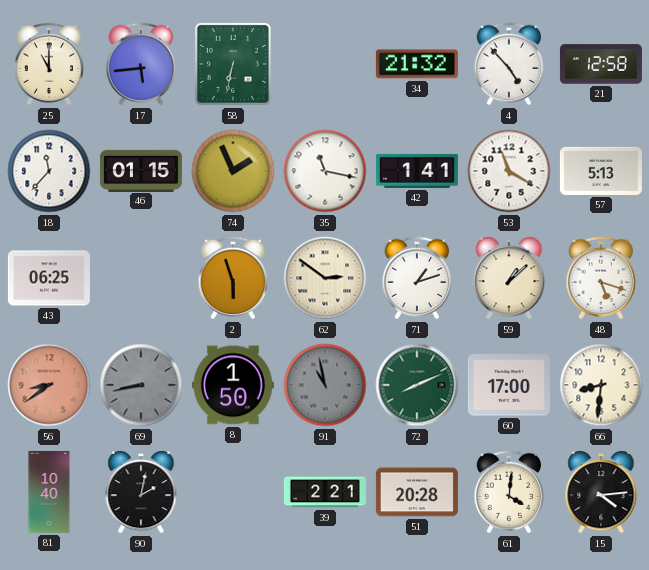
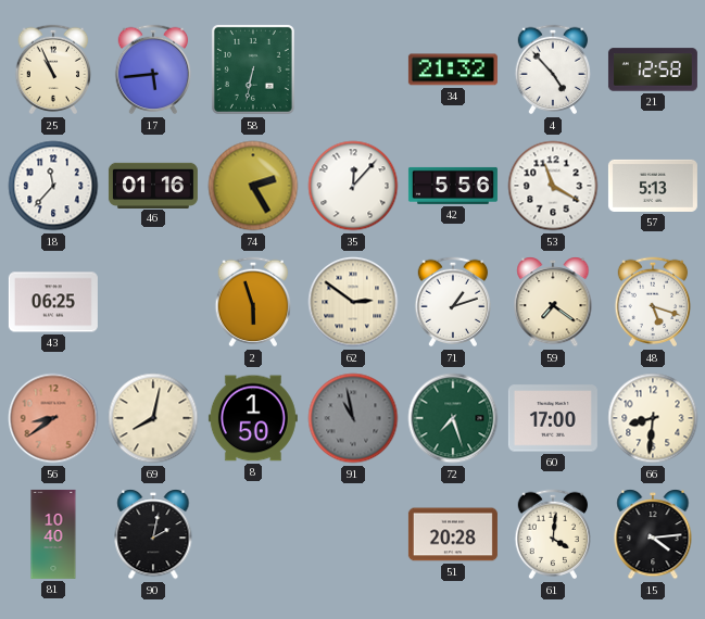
25: 11:00 -> 10:56 (53, 70)
46: 01:15 -> 01:16 (153, 185)
74: 1:56 -> 2:25 (253, 186)
35: 11:17 -> 12:07 (353, 186)
42: 1:41 -> 5:56 (453, 186)
59: 1:08 -> 7:21 (553, 302)
69: 8:43 -> 8:02 (153, 418)
69 dial: grey -> cream (153, 418)
72: 8:11 -> 7:27 (453, 418)
39: 2:21 -> none (325, 492)
